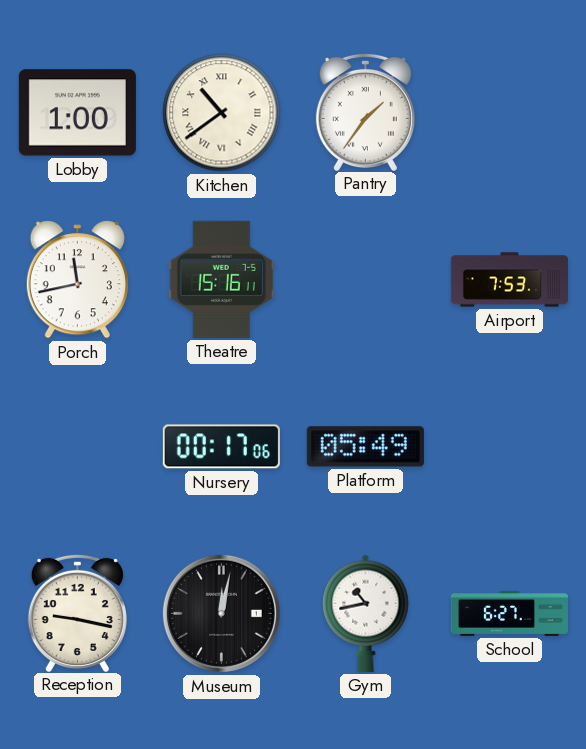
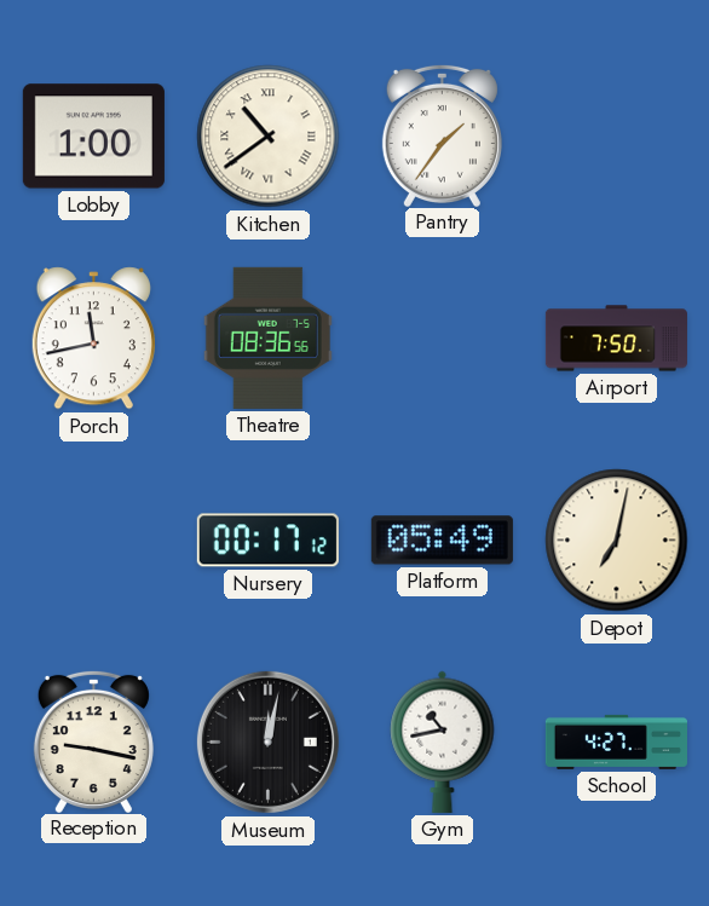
Theatre: 15:16 -> 08:36 (267, 337)
Airport: 7:53 -> 7:50 (616, 339)
Nursery: 00:17:06 -> 00:17:12 (267, 541)
Depot: none -> 7:02 (617, 541)
School: 6:27 -> 4:27 (616, 741)
